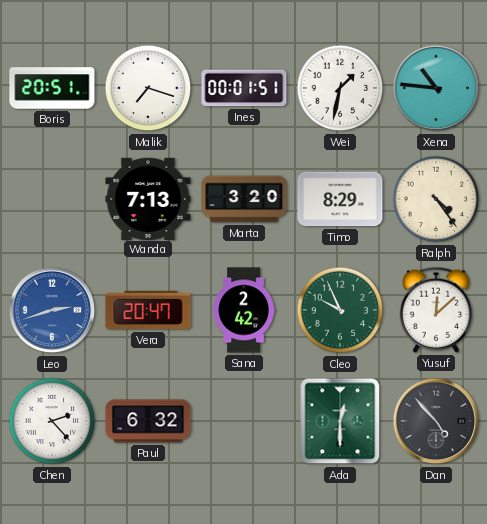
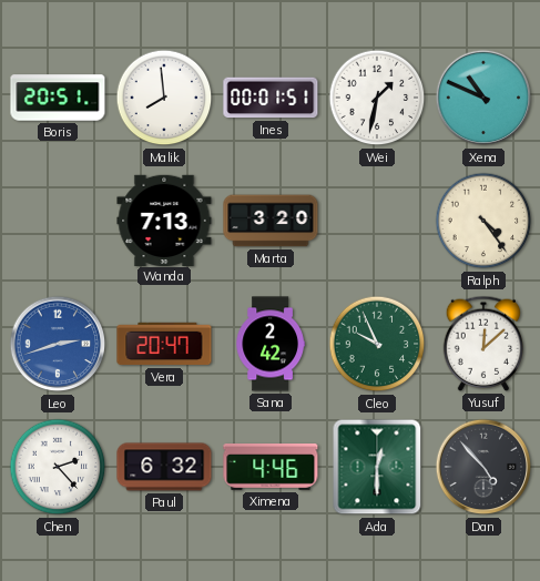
Malik: 7:18 -> 7:59 (164, 98)
Xena: 10:46 -> 10:49 (483, 98)
Timo: 8:29 -> none (340, 199)
Ximena: none -> 4:46 (271, 468)
